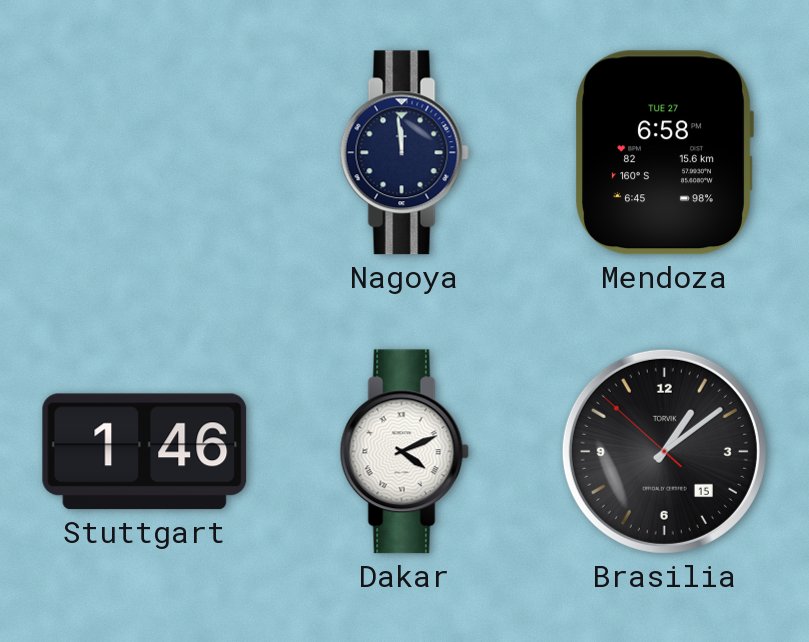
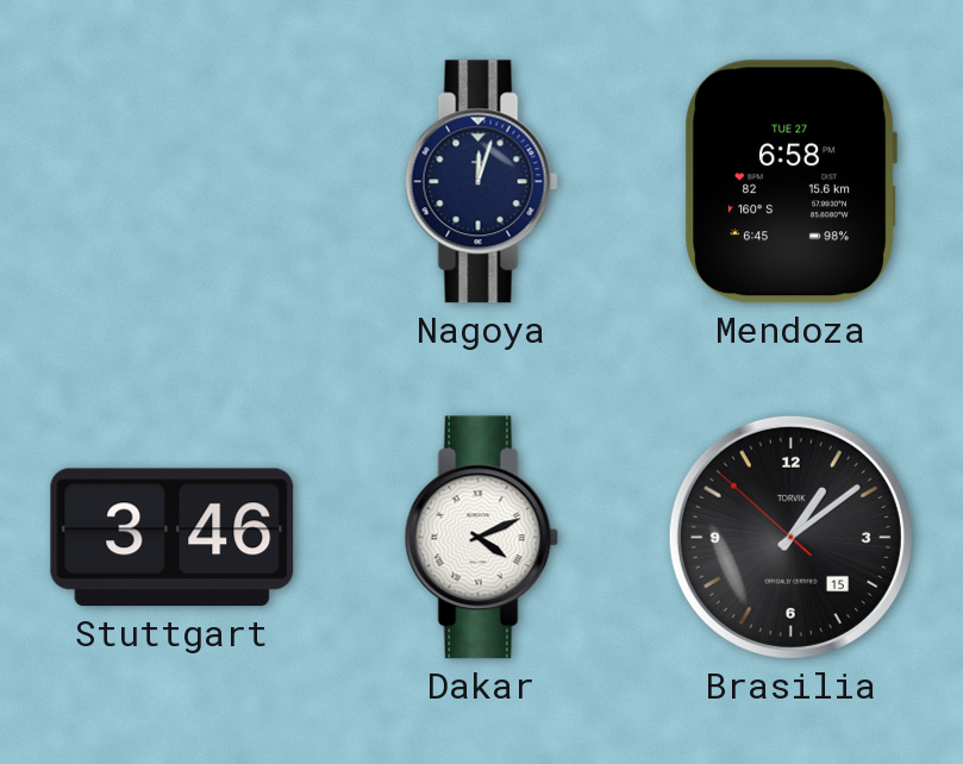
Nagoya: 11:59 -> 12:03 (481, 182)
Stuttgart: 1:46 -> 3:46 (173, 538)
